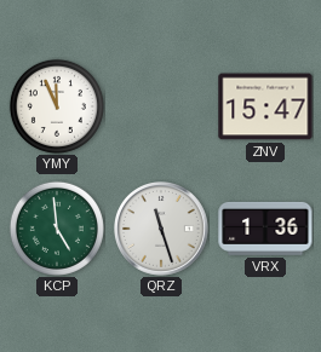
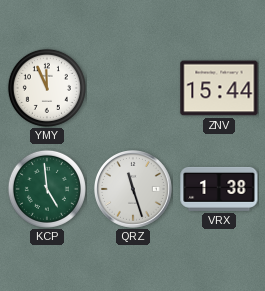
ZNV: 15:47 -> 15:44 (219, 88)
VRX: 1:36 -> 1:38 (219, 189)
